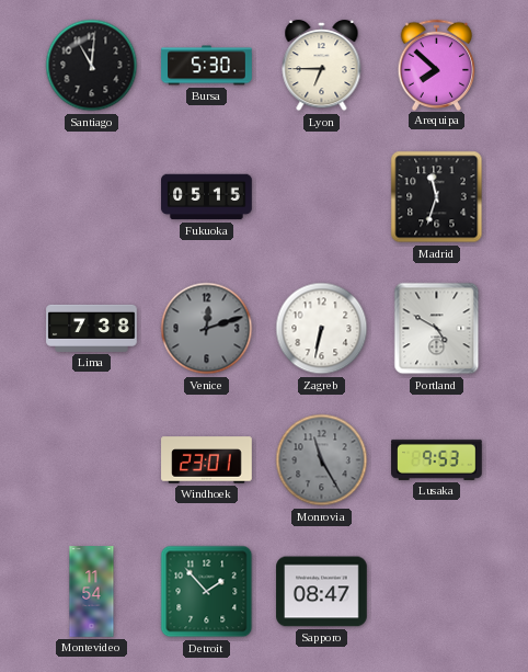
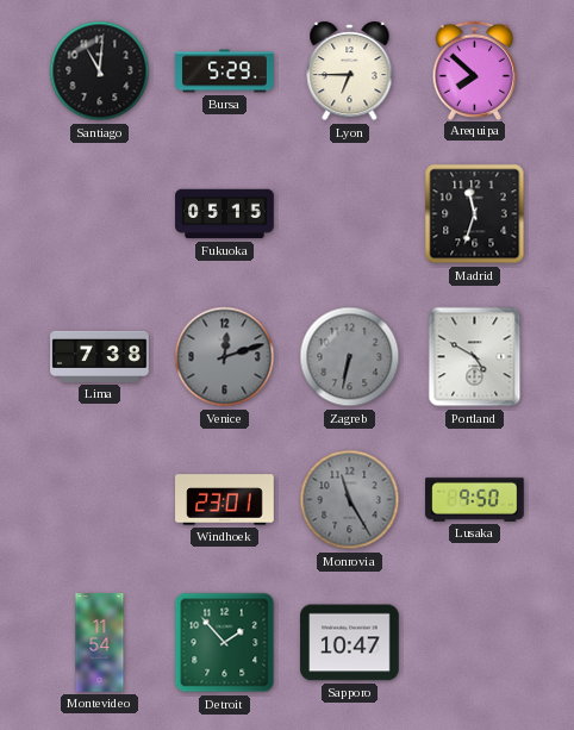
Bursa: 5:30 -> 5:29 (225, 71)
Zagreb dial: white -> grey (350, 357)
Lusaka: 9:53 -> 9:50 (475, 499)
Sapporo: 08:47 -> 10:47 (350, 643)
